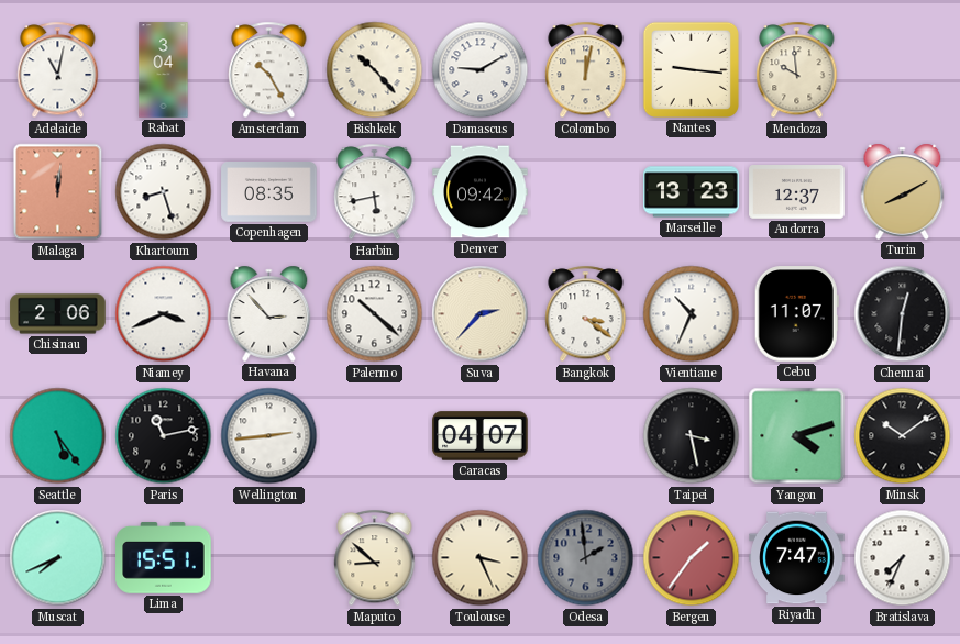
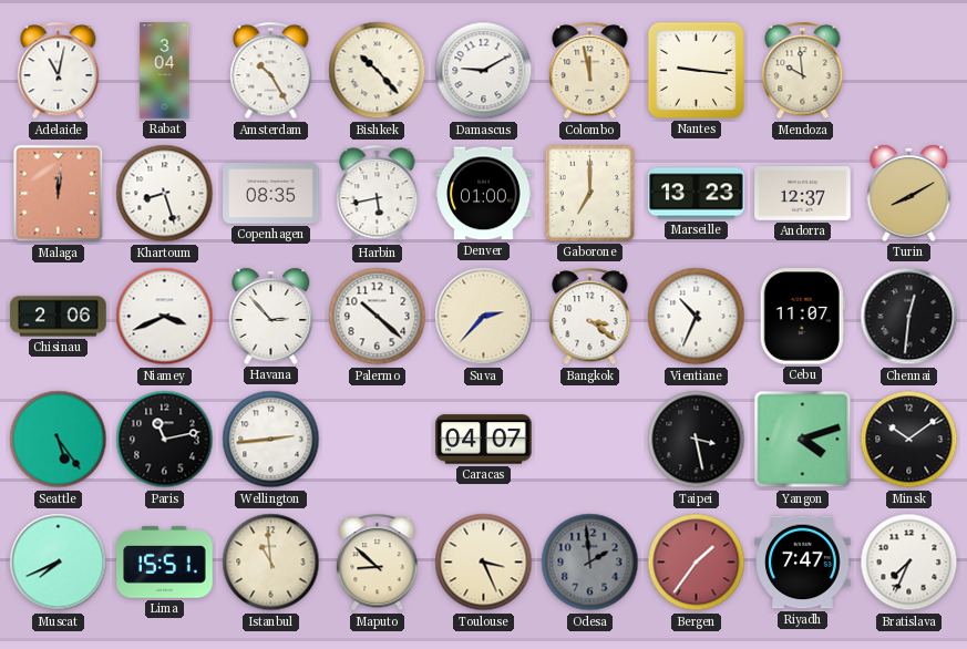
Colombo: 12:02 -> 11:58 (590, 71)
Denver: 09:42 -> 01:00 (484, 194)
Gaborone: none -> 7:00 (589, 193)
Istanbul: none -> 10:59 (271, 563)
